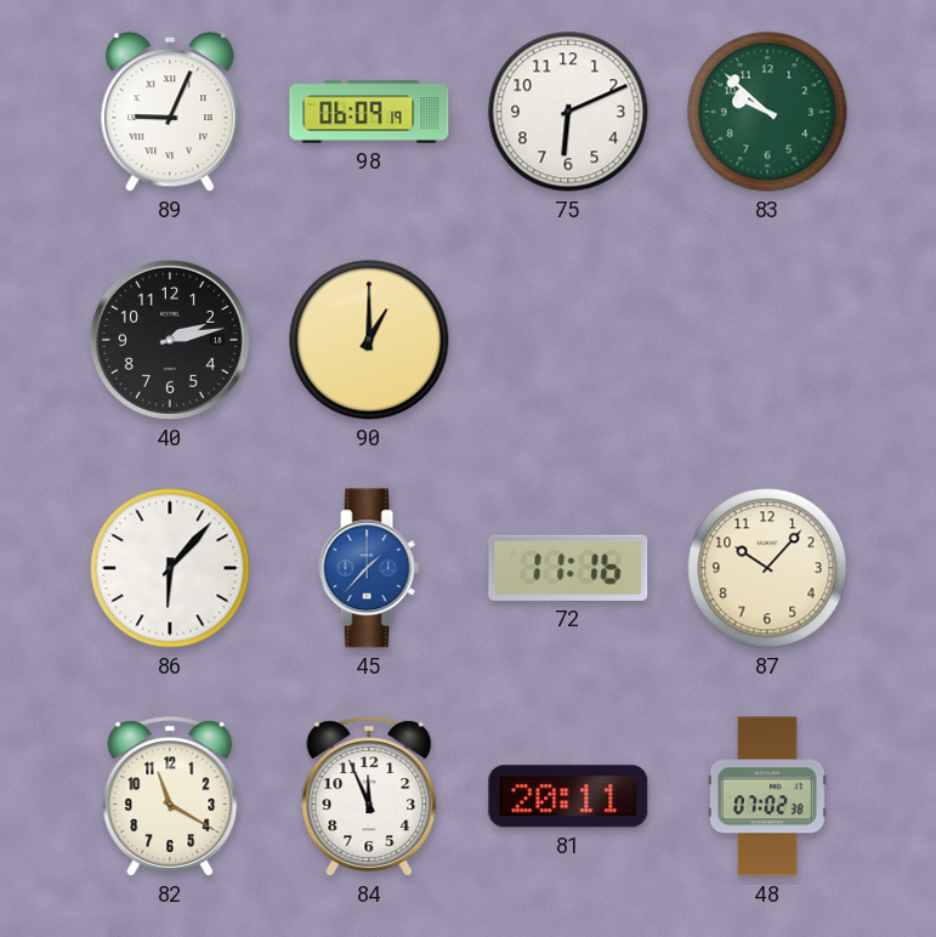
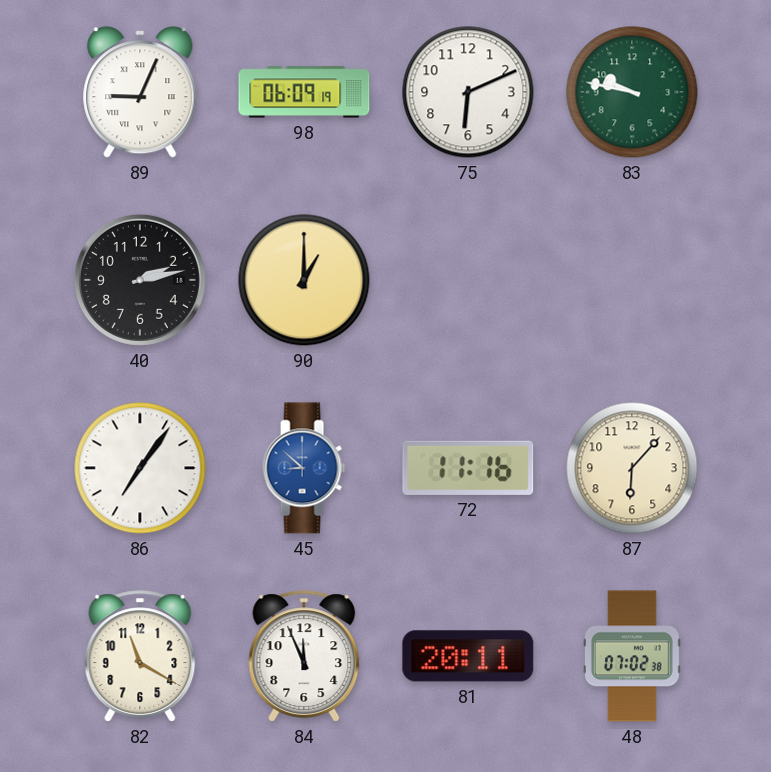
83: 9:52 -> 9:47 (632, 92)
86: 6:07 -> 7:06 (140, 468)
45: 1:37 -> 8:52 (304, 468)
87: 10:07 -> 6:07 (632, 468)
